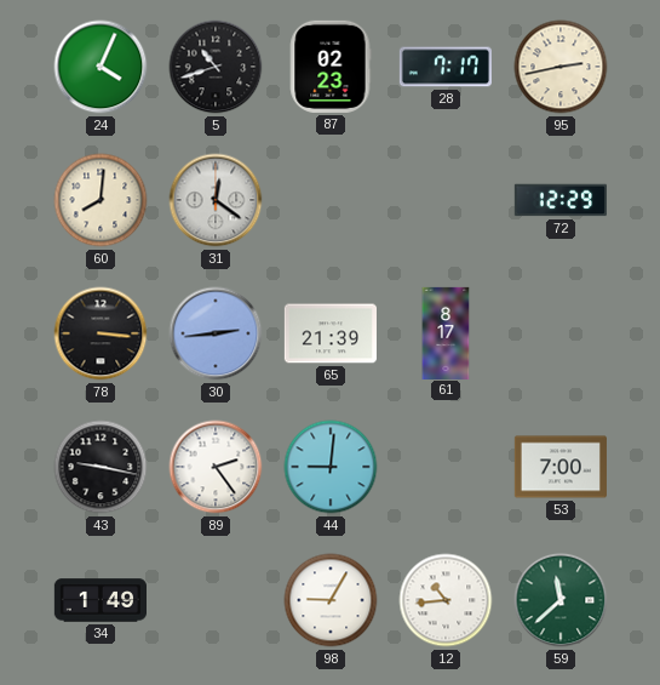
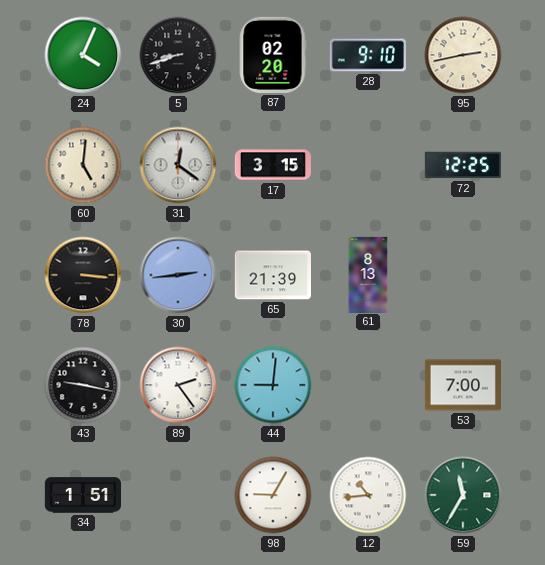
5: 10:42 -> 8:42 (178, 55)
87: 02:23 -> 02:20 (273, 55)
28: 7:17 -> 9:10 (368, 55)
60: 8:01 -> 5:01 (83, 165)
17: none -> 3:15 (272, 165)
72: 12:29 -> 12:25 (463, 165)
61: 8:17 -> 8:13 (368, 274)
34: 1:49 -> 1:51 (82, 495)
59: 11:38 -> 11:35 (463, 495)
